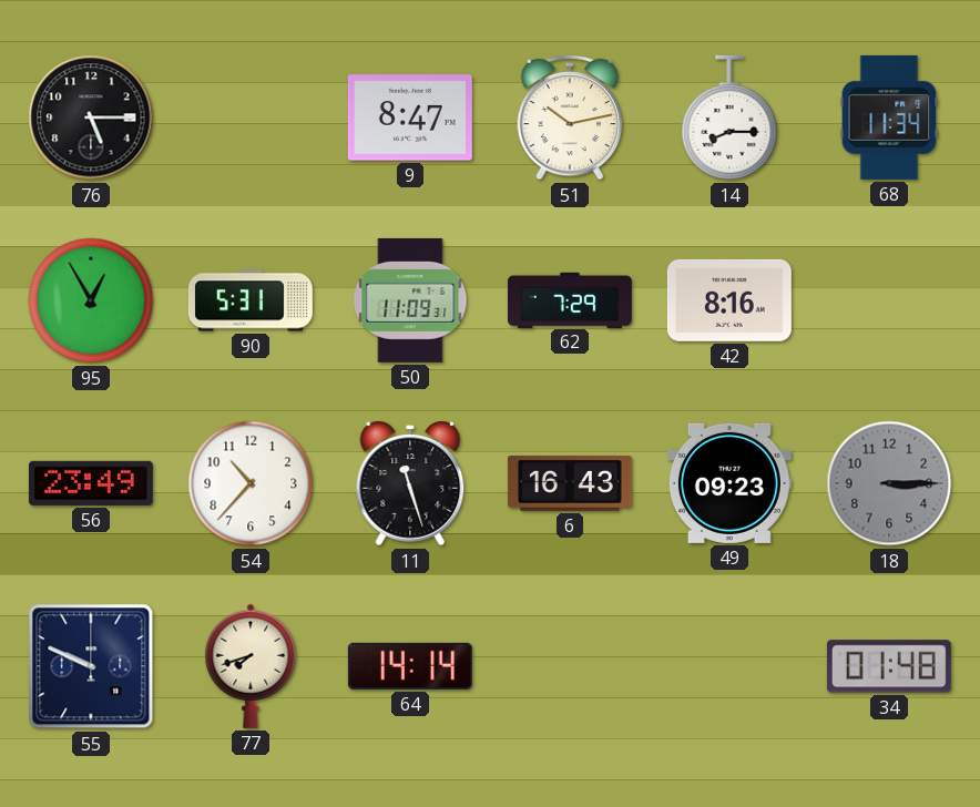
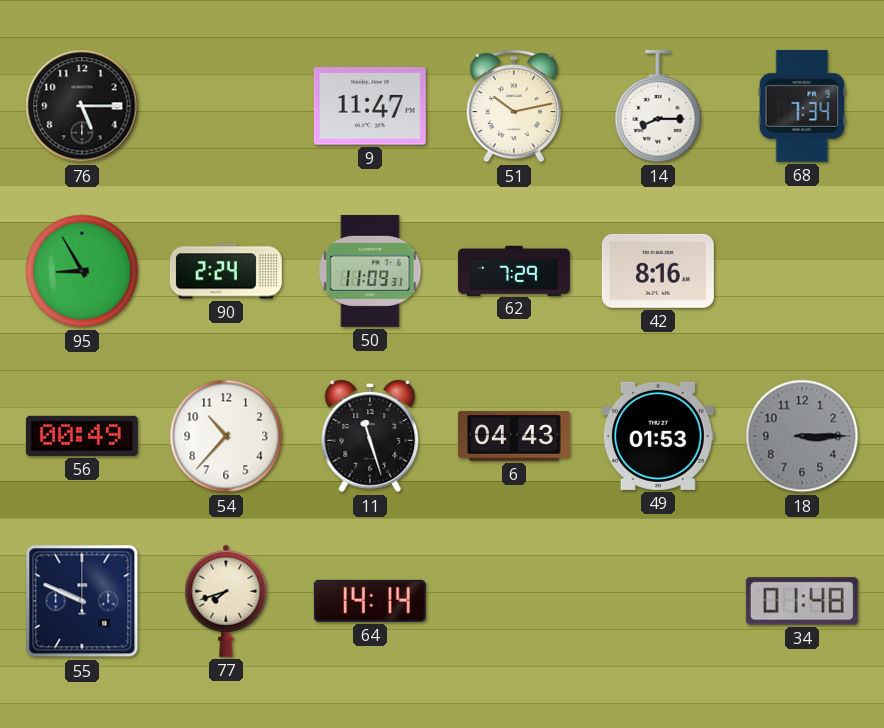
9: 8:47 -> 11:47 (370, 106)
68: 11:34 -> 7:34 (802, 106)
95: 12:55 -> 8:55 (82, 271)
90: 5:31 -> 2:24 (226, 271)
56: 23:49 -> 00:49 (82, 436)
6: 16:43 -> 04:43 (514, 436)
49: 09:23 -> 01:53 (658, 436)
